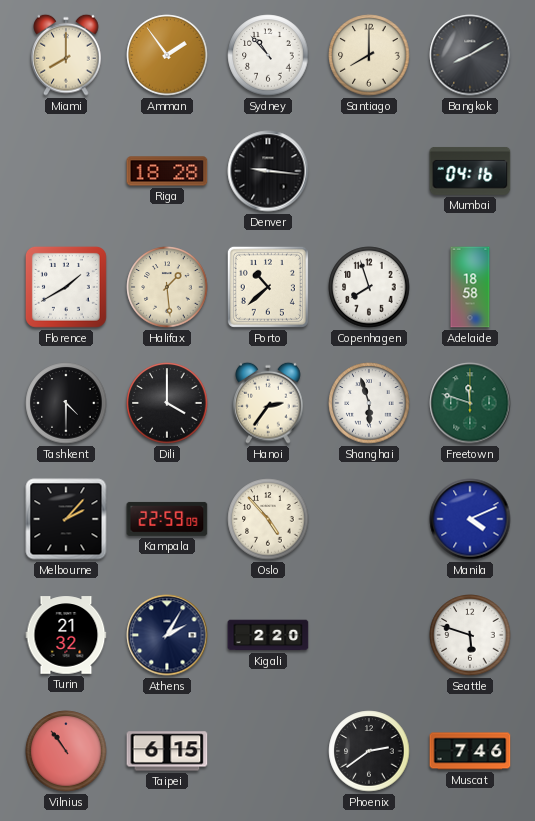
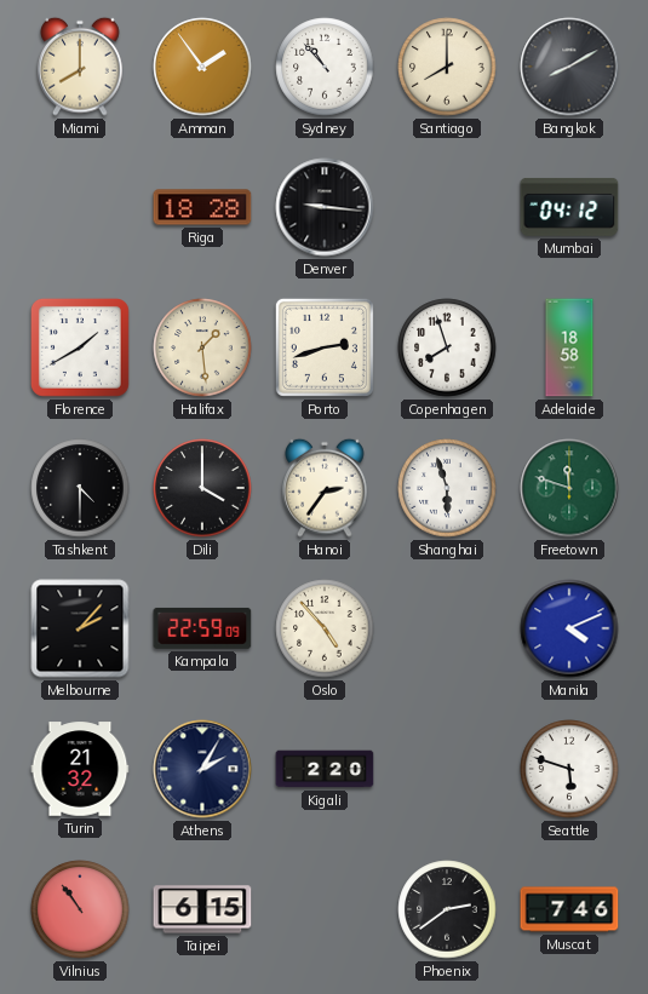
Mumbai: 04:16 -> 04:12 (569, 207)
Porto: 10:38 -> 2:42 (325, 347)
